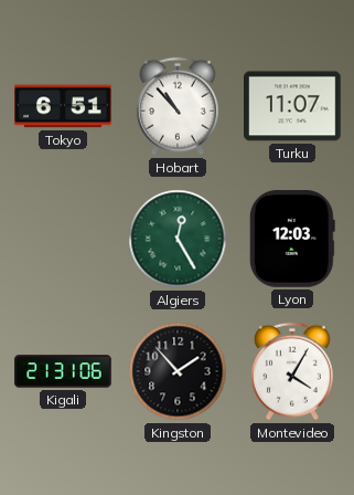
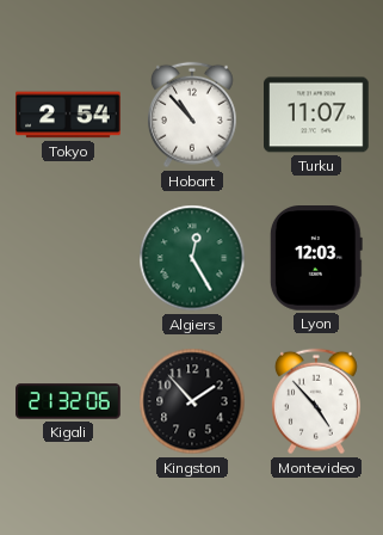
Tokyo: 6:51 -> 2:54 (68, 115)
Kigali: 21:31 -> 21:32 (68, 401)
Montevideo: 4:05 -> 4:53 (316, 401)
